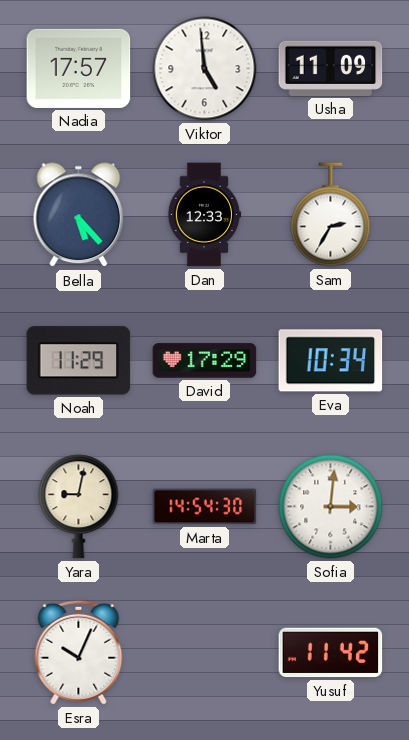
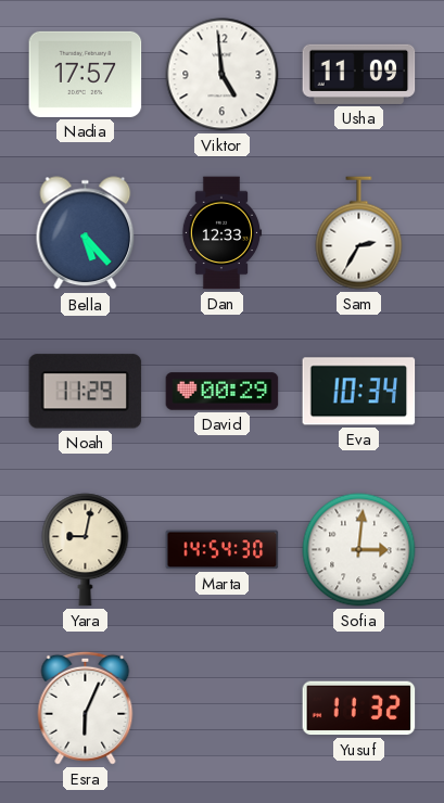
David: 17:29 -> 00:29 (223, 392)
Esra: 10:04 -> 6:04 (86, 708)
Yusuf: 11:42 -> 11:32 (359, 709)
